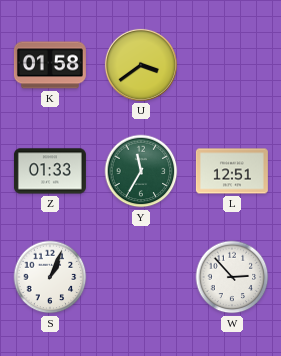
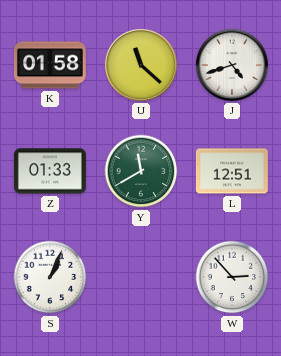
U: 3:39 -> 11:22 (141, 65)
J: none -> 4:42 (232, 65)
Y: 11:35 -> 11:40 (141, 171)
